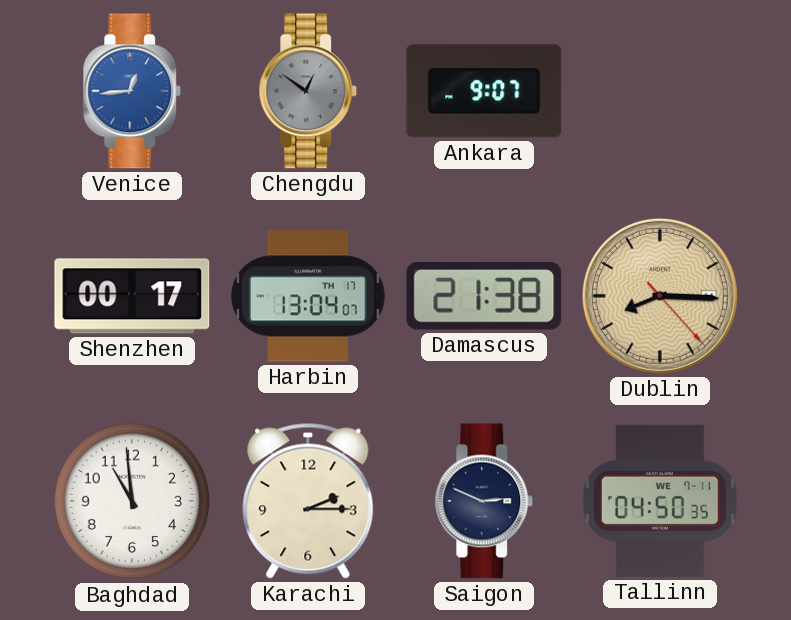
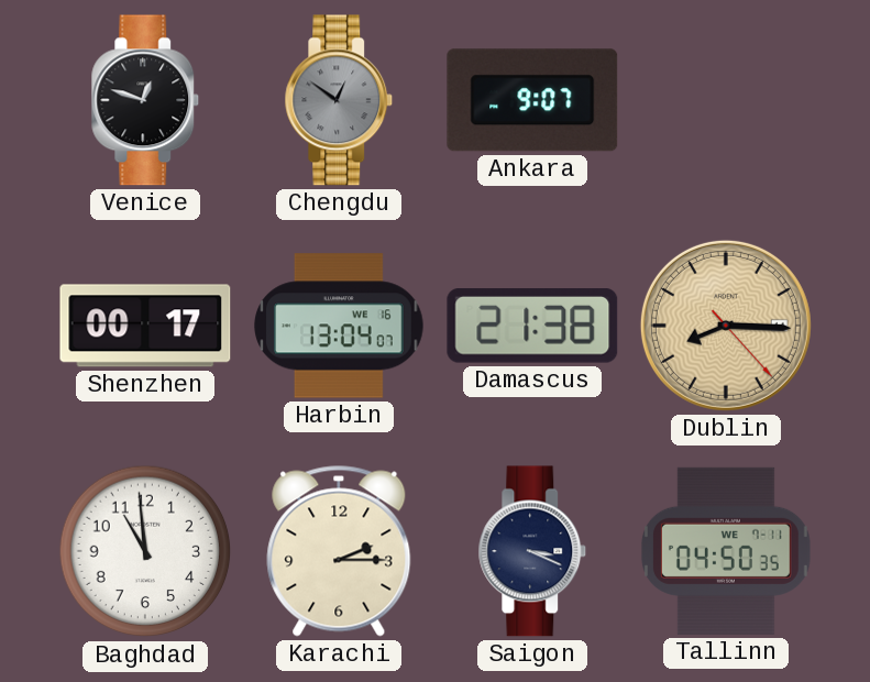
Venice: 12:44 -> 12:48 (145, 100)
Venice dial: blue -> black (145, 100)
Harbin date: TH 17 -> WE 16 (339, 326)
Saigon: 2:49 -> 3:19 (532, 551)
